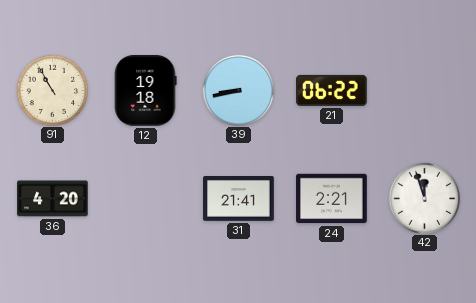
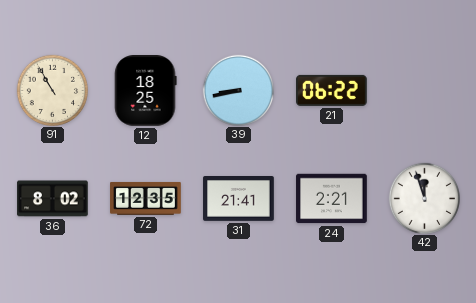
12: 19:18 -> 18:25 (146, 91)
36: 4:20 -> 8:02 (53, 199)
72: none -> 12:35 (146, 199)
